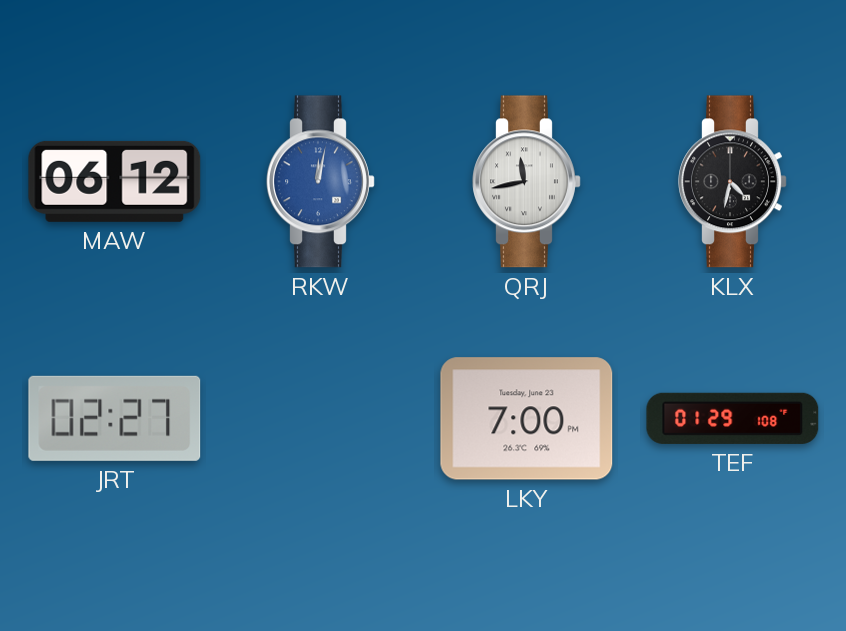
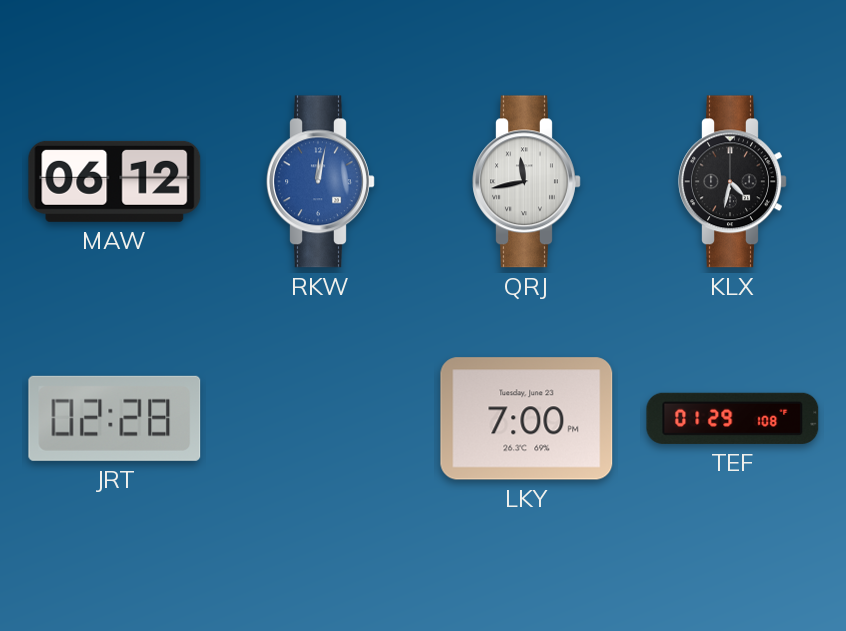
JRT: 02:27 -> 02:28 (115, 418)
